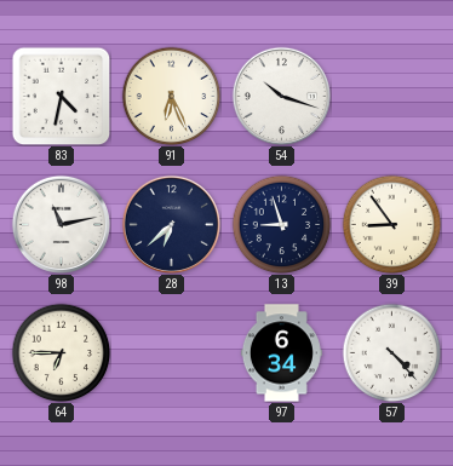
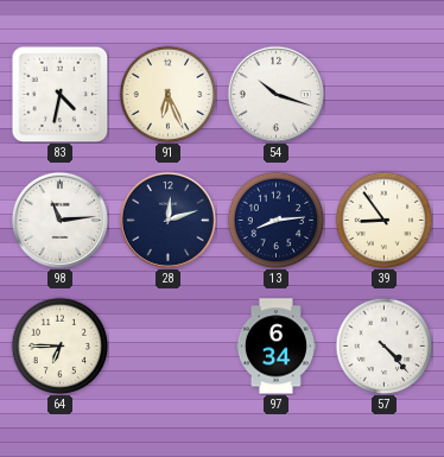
98: 11:13 -> 11:14 (59, 220)
28: 6:38 -> 12:12 (167, 220)
13: 8:57 -> 8:14 (275, 220)
